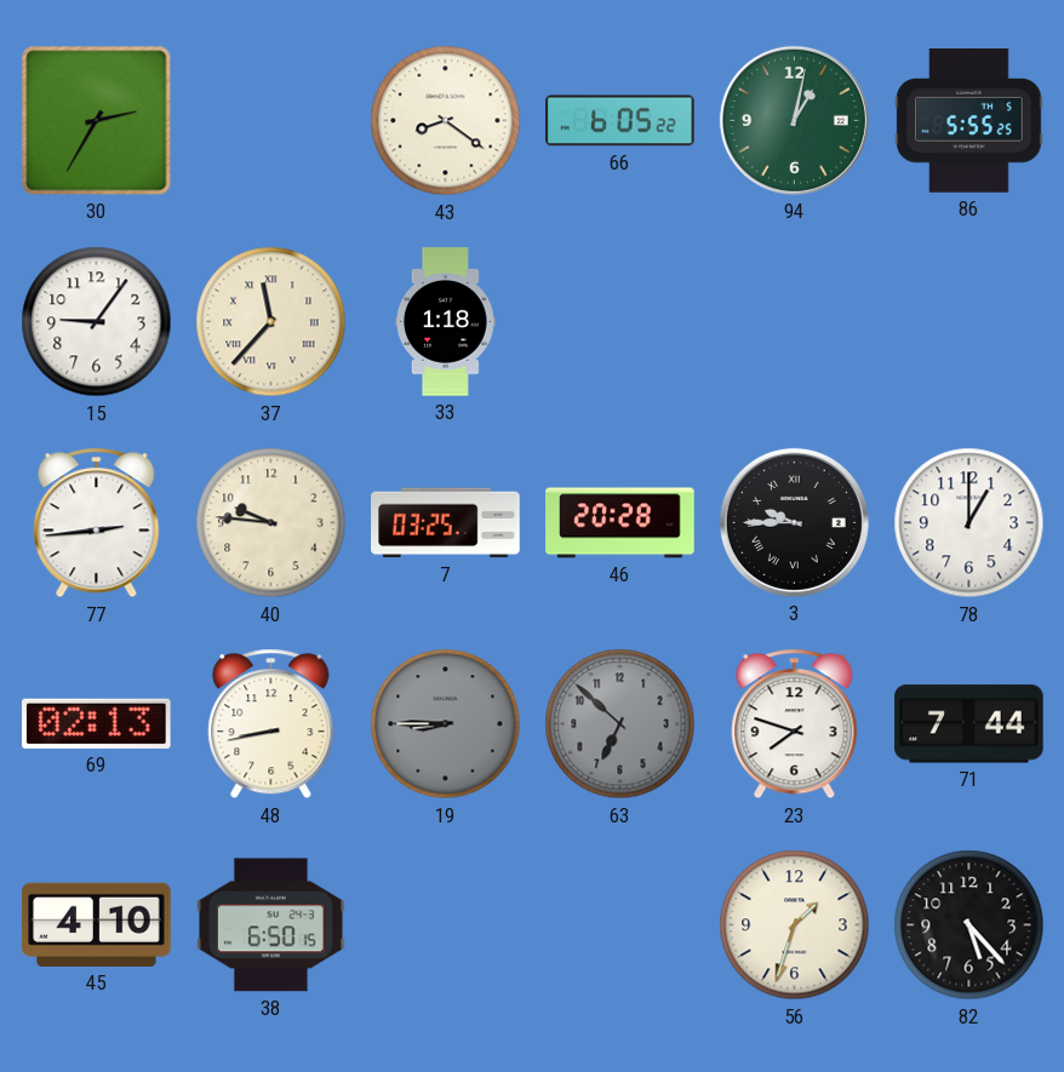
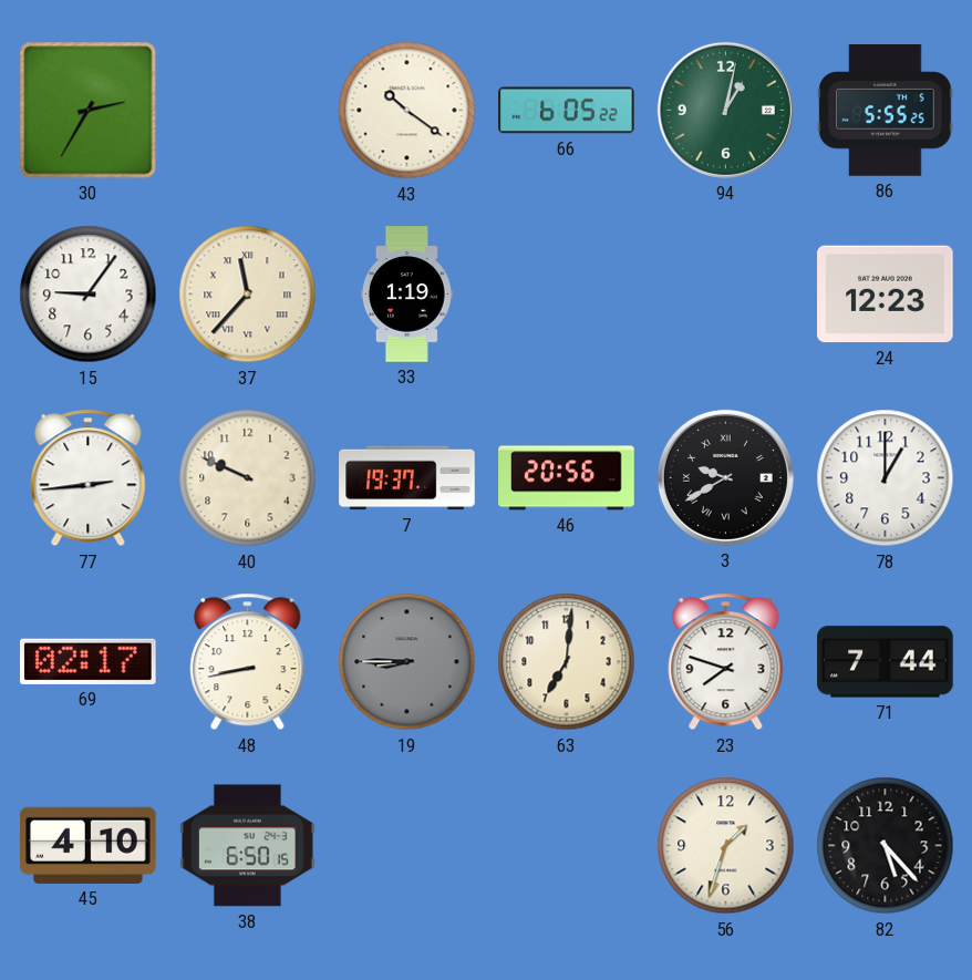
43: 8:21 -> 10:21 (407, 111)
33: 1:18 -> 1:19 (406, 295)
24: none -> 12:23 (886, 295)
40: 9:46 -> 9:49 (248, 478)
7: 03:25 -> 19:37 (407, 478)
46: 20:28 -> 20:56 (567, 478)
3: 9:45 -> 9:40 (725, 477)
69: 02:13 -> 02:17 (89, 661)
63: 6:52 -> 7:01 (567, 662)
63 dial: grey -> cream (567, 662)
